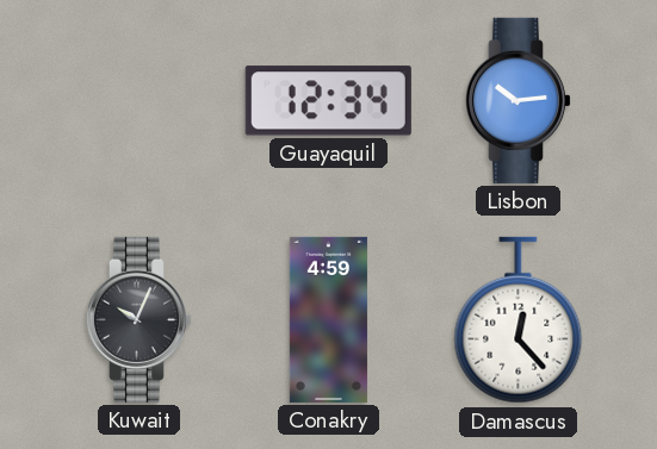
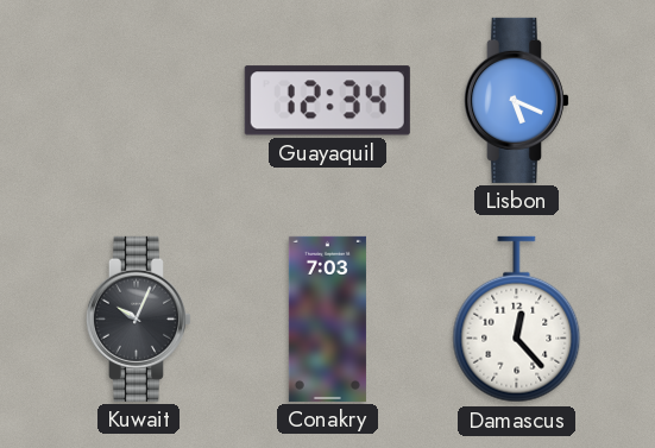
Lisbon: 10:14 -> 5:19 (516, 100)
Conakry: 4:59 -> 7:03 (327, 318)
